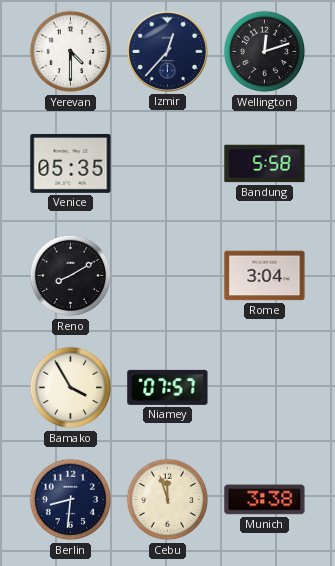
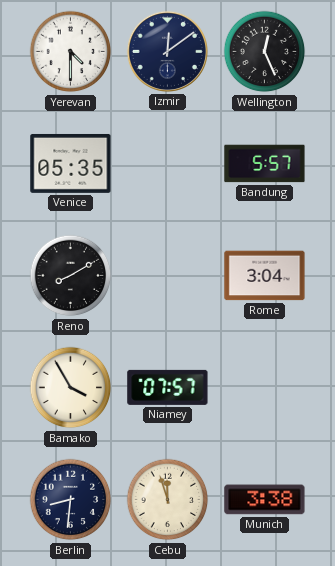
Izmir: 12:37 -> 12:09 (167, 51)
Wellington: 12:12 -> 12:26 (265, 52)
Bandung: 5:58 -> 5:57 (265, 164)
